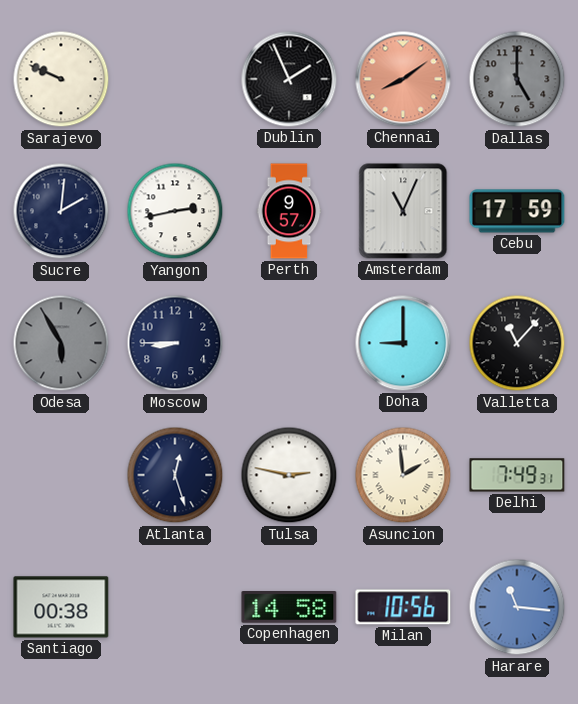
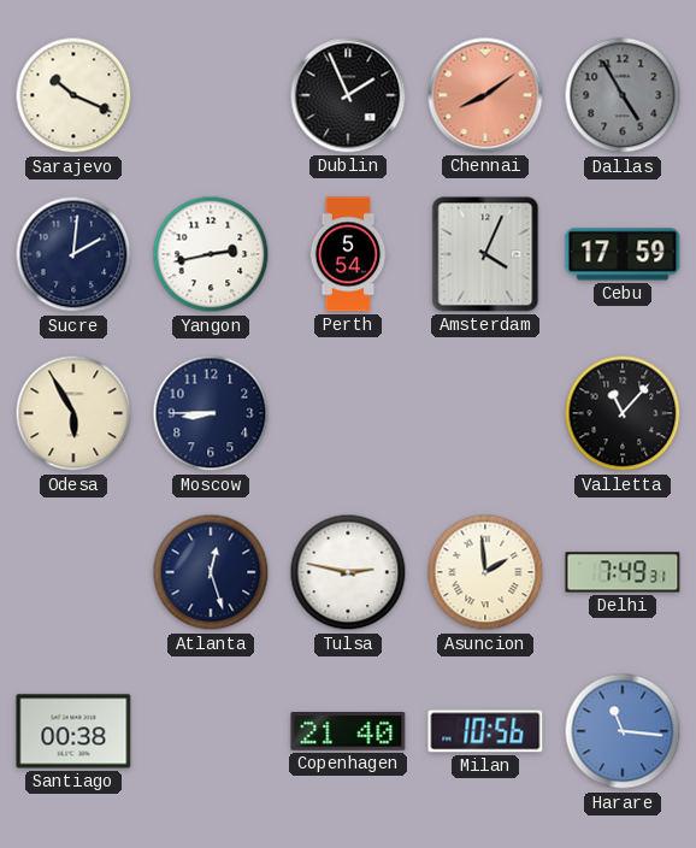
Sarajevo: 9:49 -> 10:19 (73, 95)
Dallas: 5:00 -> 4:55 (623, 95)
Perth: 9:57 -> 5:54 (348, 254)
Amsterdam: 11:04 -> 4:04 (485, 254)
Odesa dial: grey -> cream (73, 413)
Doha: 9:00 -> none (403, 343)
Copenhagen: 14:58 -> 21:40 (348, 731)
